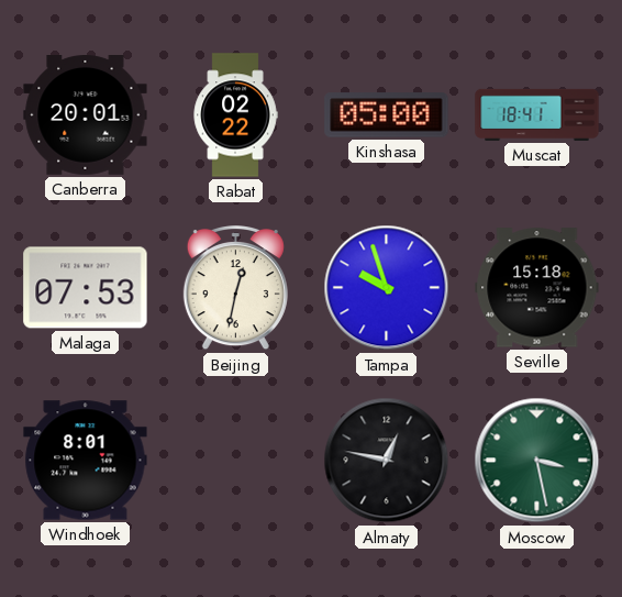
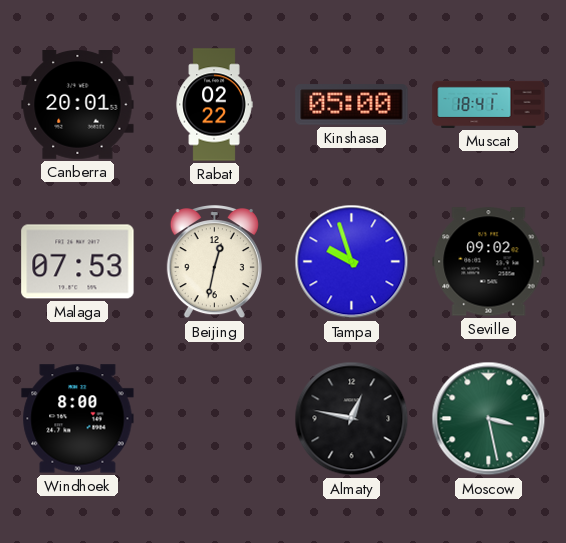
Seville: 15:18 -> 09:02 (489, 262)
Windhoek: 8:01 -> 8:00 (78, 419)
